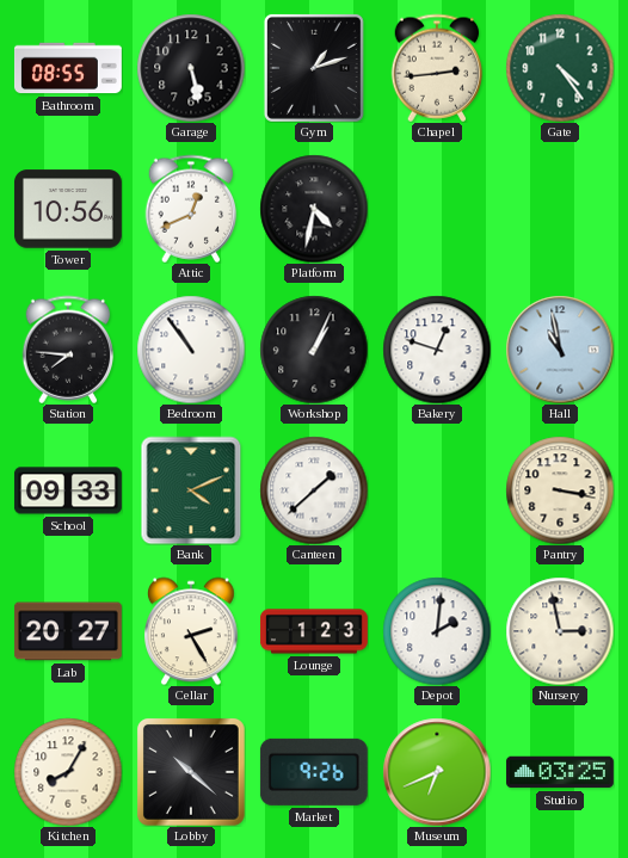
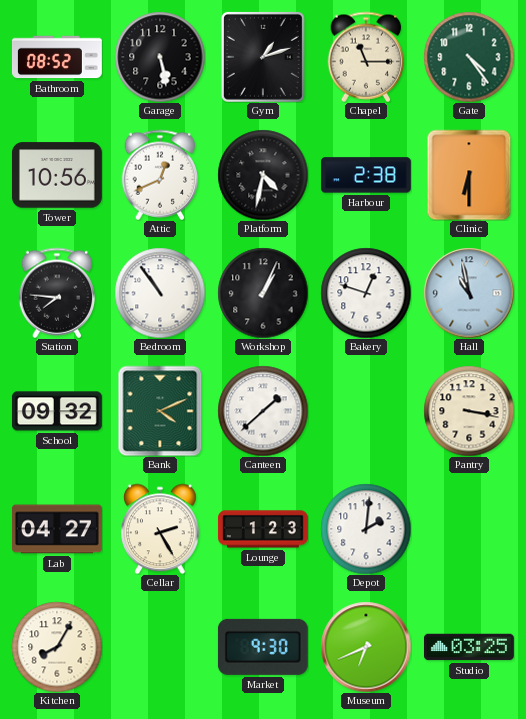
Bathroom: 08:55 -> 08:52 (57, 57)
Chapel: 2:44 -> 11:15 (366, 57)
Harbour: none -> 2:38 (366, 175)
Clinic: none -> 6:30 (469, 175)
School: 09:33 -> 09:32 (57, 411)
Lab: 20:27 -> 04:27 (57, 529)
Nursery: 2:58 -> none (560, 631)
Lobby: 10:22 -> none (191, 772)
Market: 9:26 -> 9:30 (263, 647)
